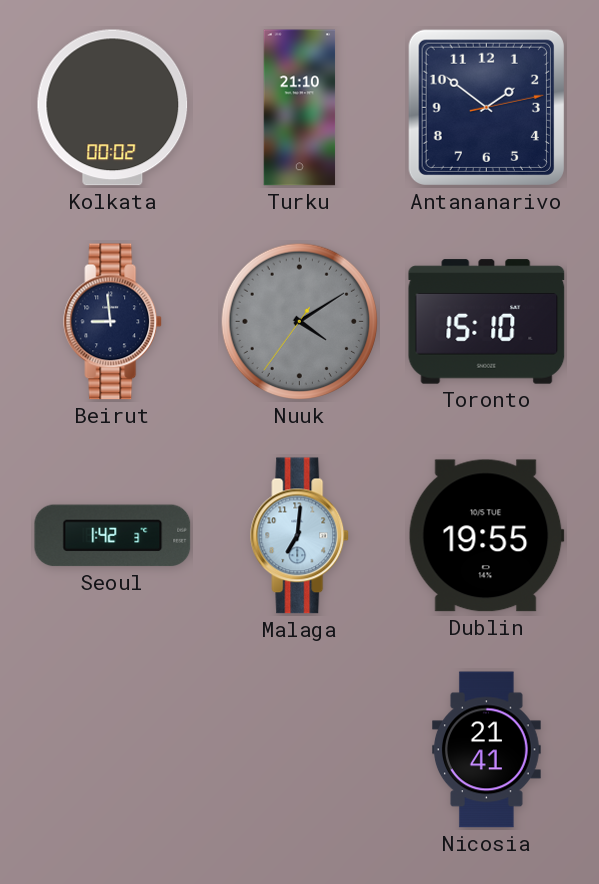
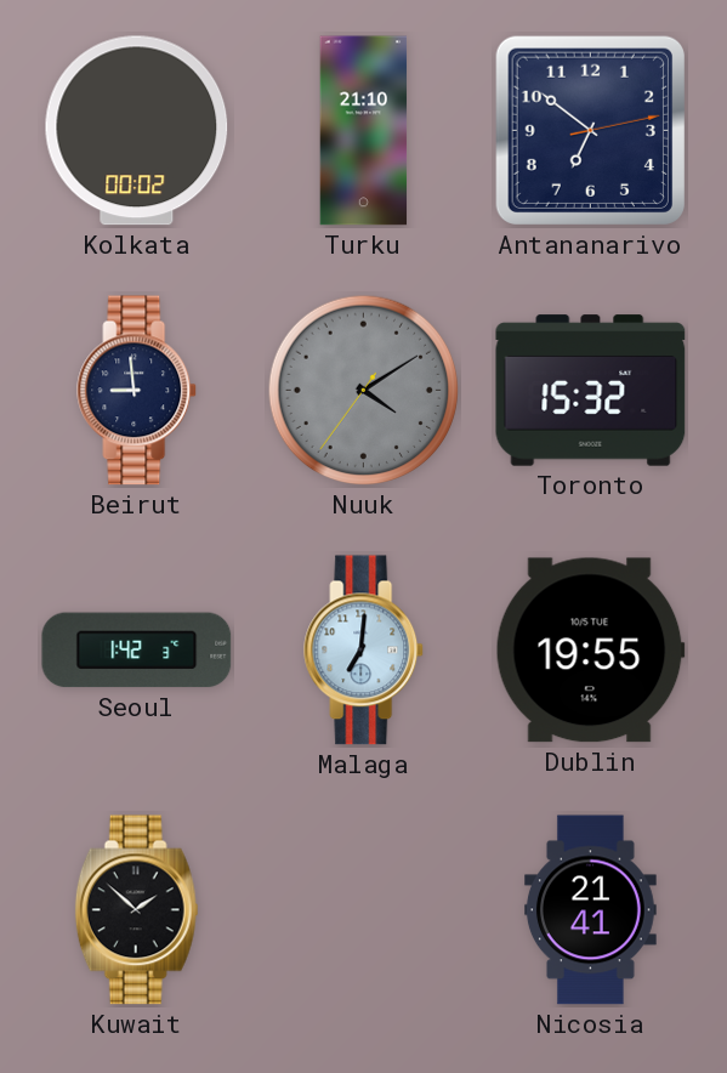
Antananarivo: 1:51 -> 6:51 (590, 130)
Toronto: 15:10 -> 15:32 (591, 391)
Kuwait: none -> 1:52 (137, 910)
